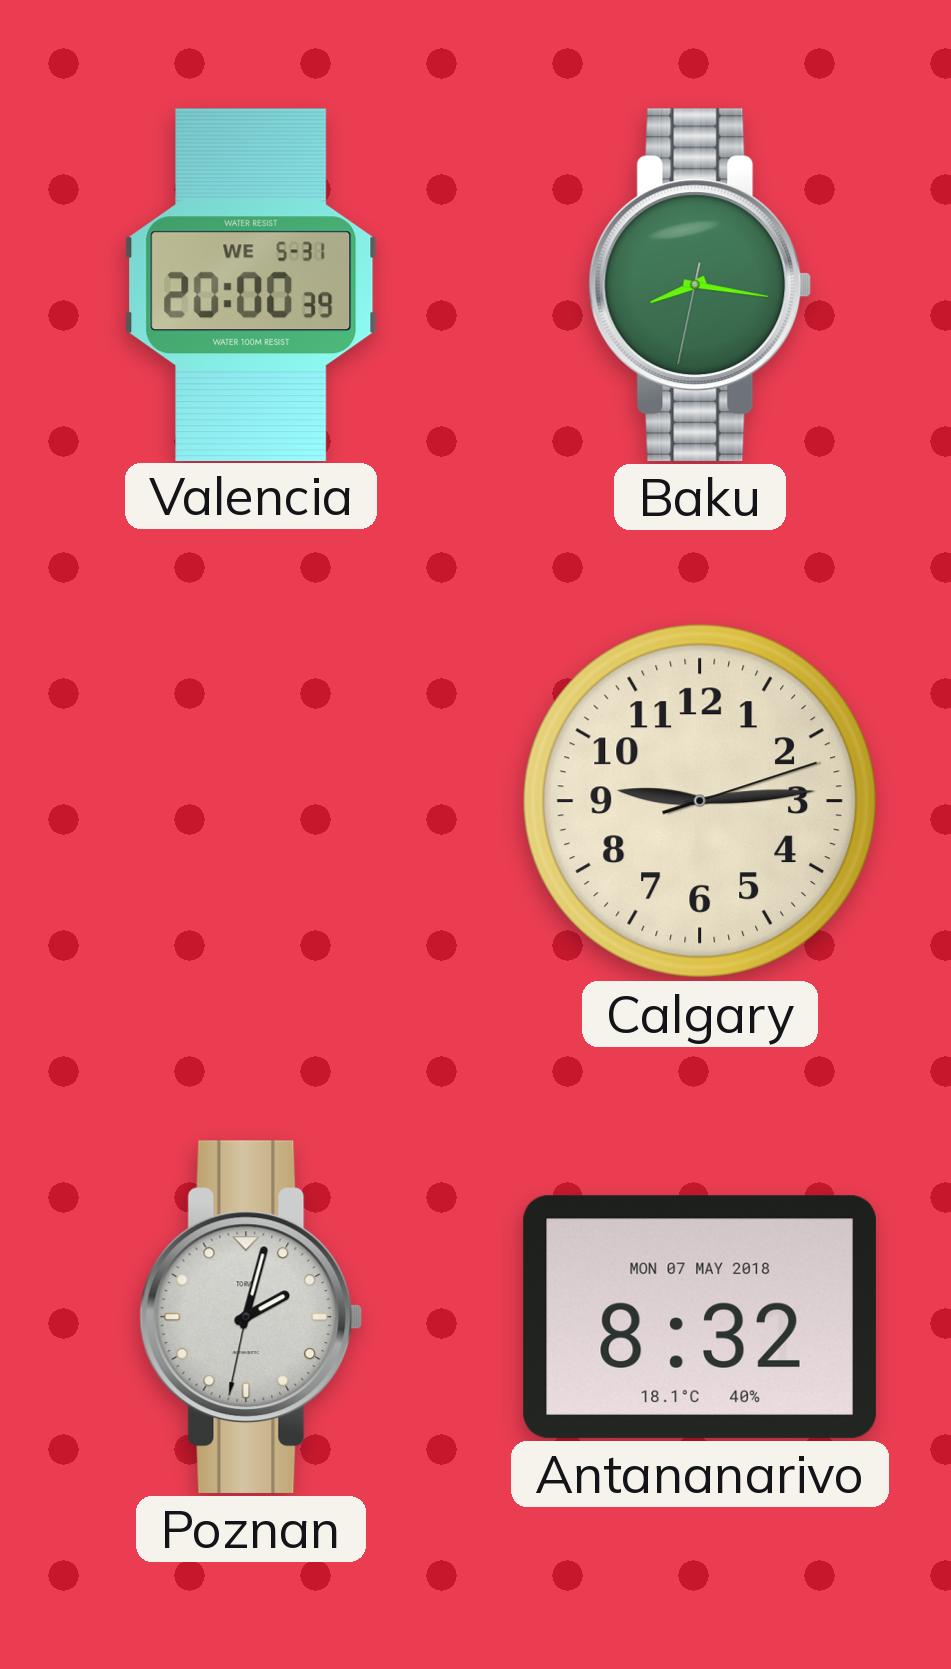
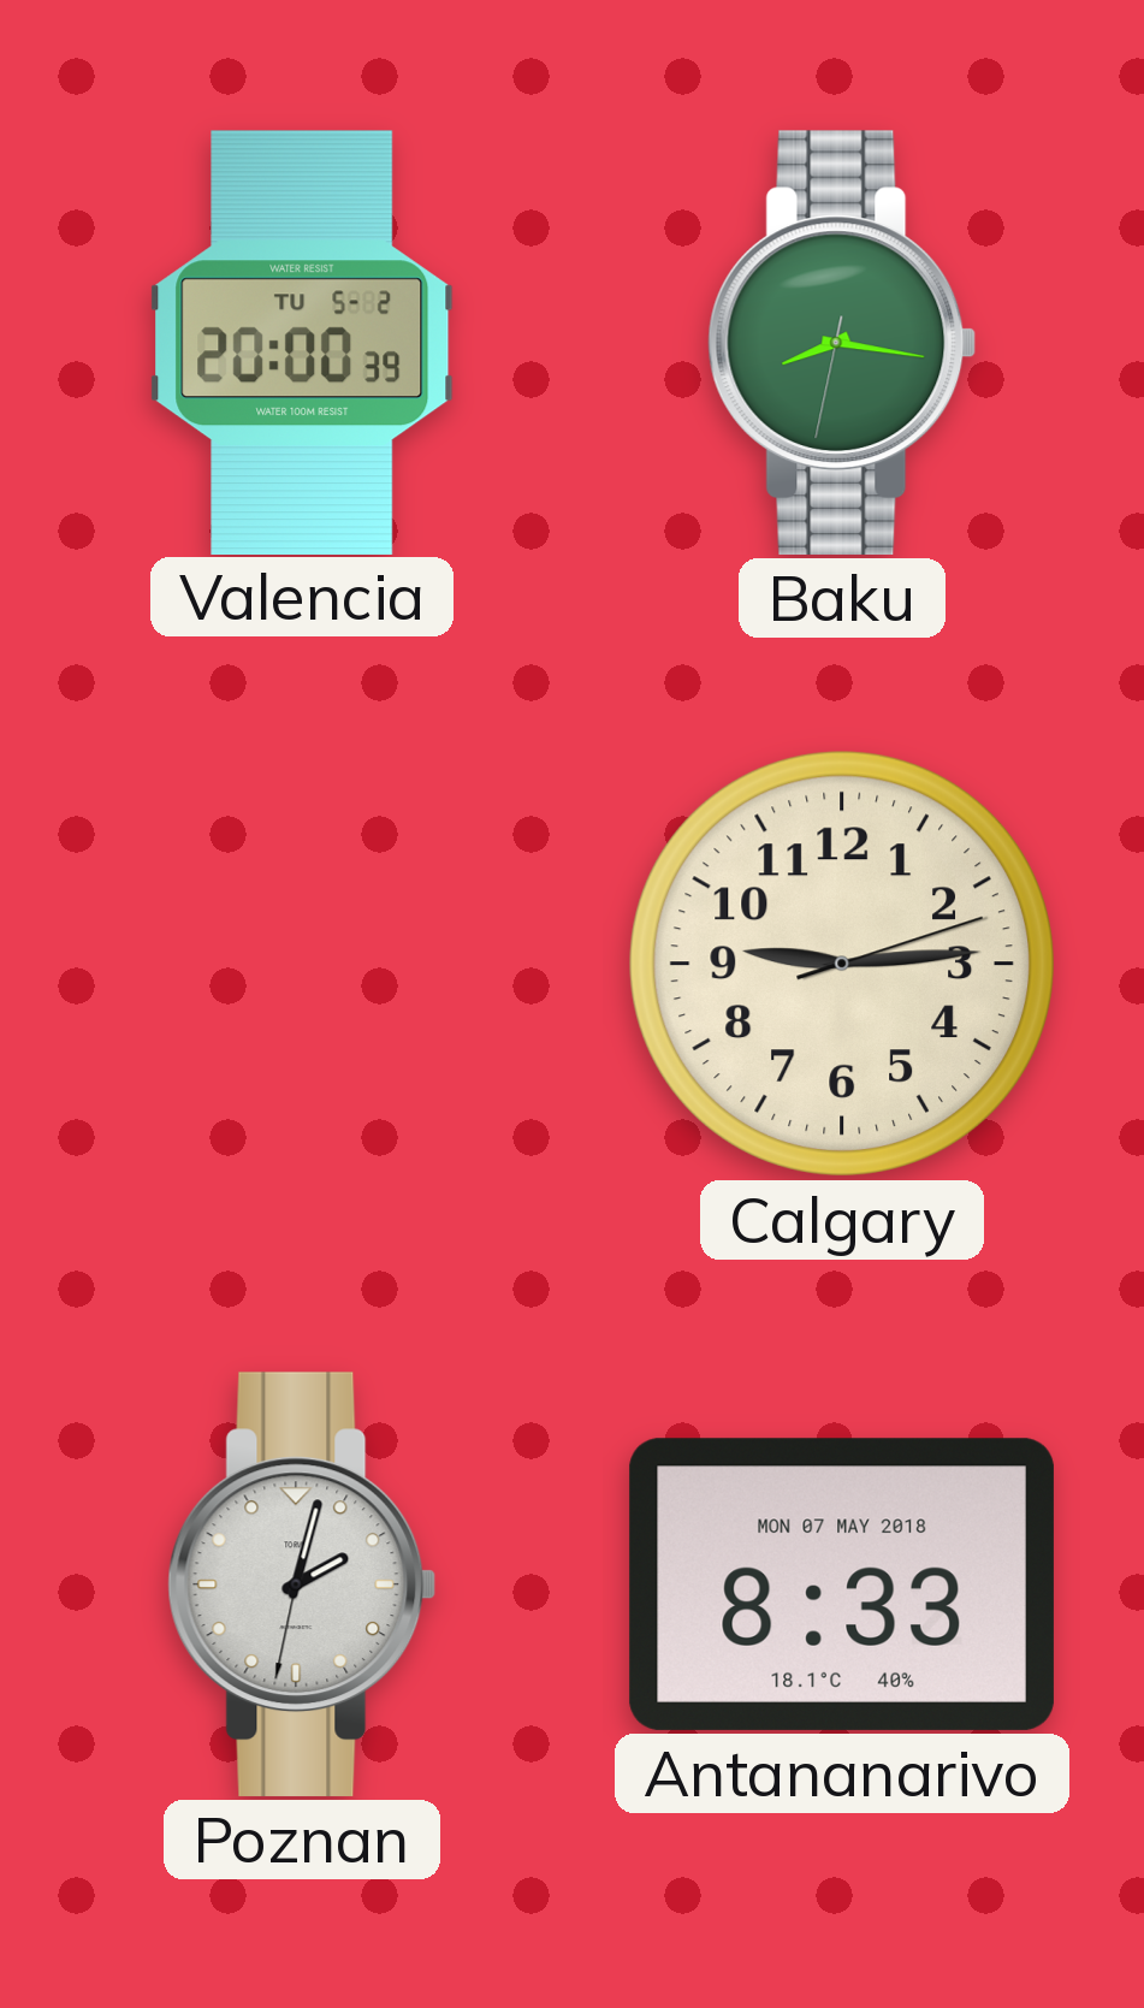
Valencia date: WE 5-31 -> TU 5-2 (302, 342)
Antananarivo: 8:32 -> 8:33 (842, 1585)
